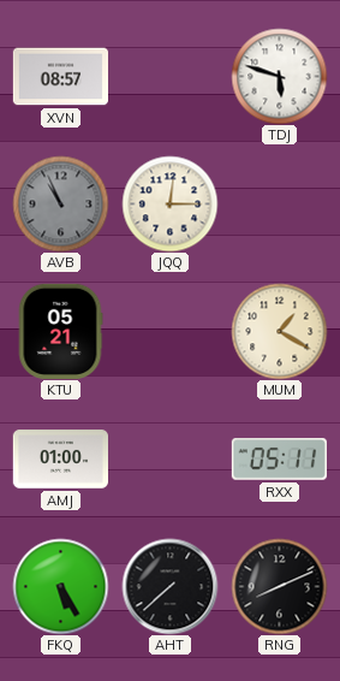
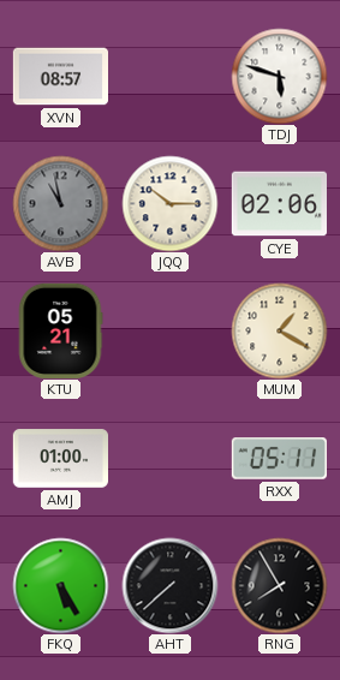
AVB: 10:56 -> 10:58 (60, 203)
JQQ: 12:15 -> 10:15 (169, 203)
CYE: none -> 02:06 (279, 204)
RNG: 8:11 -> 7:55 (279, 585)
